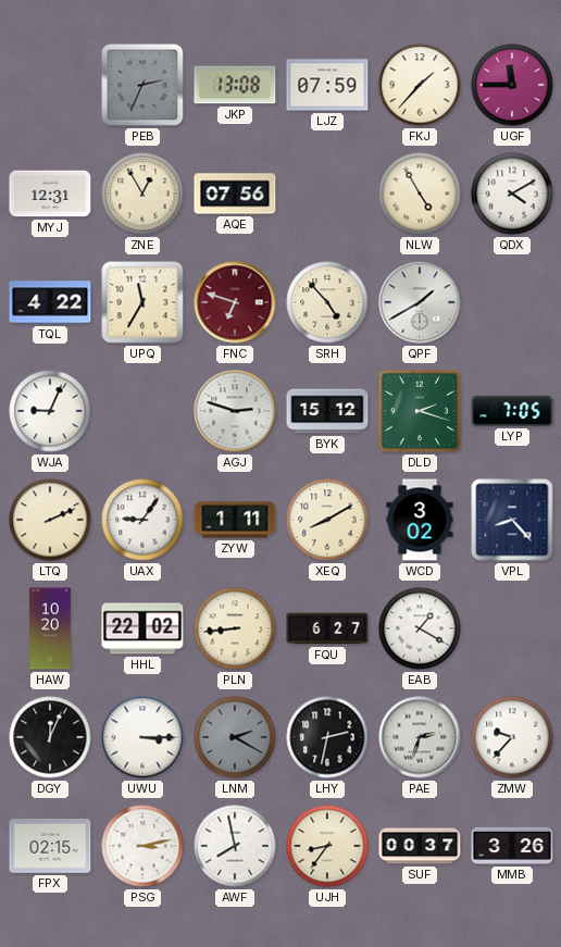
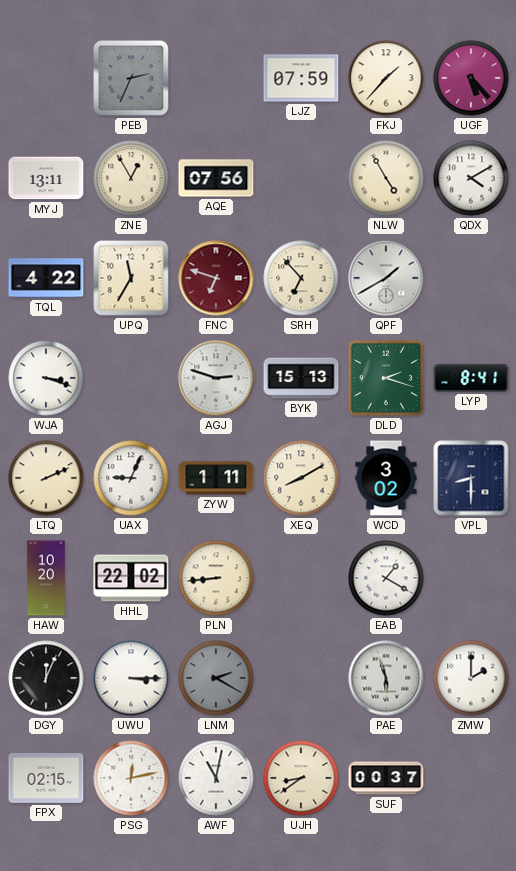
JKP: 13:08 -> none (235, 85)
UGF: 11:45 -> 5:23 (471, 78)
MYJ: 12:31 -> 13:11 (46, 178)
SRH: 4:53 -> 6:53 (301, 278)
WJA: 9:04 -> 3:18 (46, 378)
BYK: 15:12 -> 15:13 (301, 378)
LYP: 7:05 -> 8:41 (471, 378)
UAX: 9:06 -> 9:04 (131, 478)
VPL: 8:23 -> 8:30 (471, 478)
FQU: 6:27 -> none (327, 628)
LHY: 2:32 -> none (327, 737)
PAE: 2:33 -> 5:57 (386, 678)
ZMW: 9:37 -> 2:00 (471, 678)
PSG: 3:13 -> 12:13 (131, 778)
AWF: 7:58 -> 11:02 (216, 778)
UJH: 8:36 -> 8:39 (301, 778)
MMB: 3:26 -> none (512, 846)
